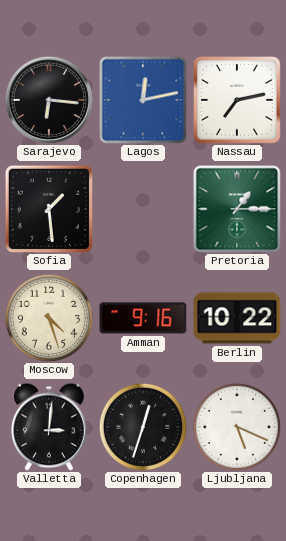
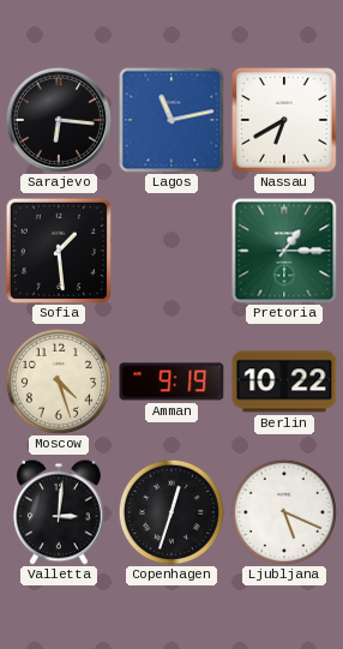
Lagos: 12:13 -> 11:13 (171, 120)
Nassau: 7:13 -> 6:40 (285, 121)
Amman: 9:16 -> 9:19 (171, 381)
